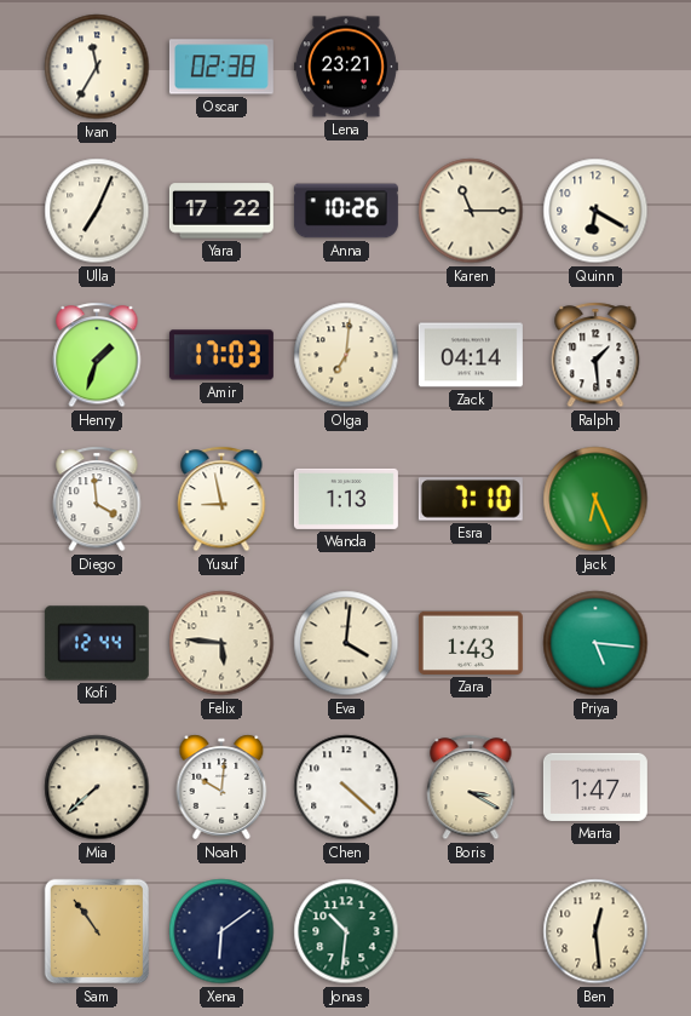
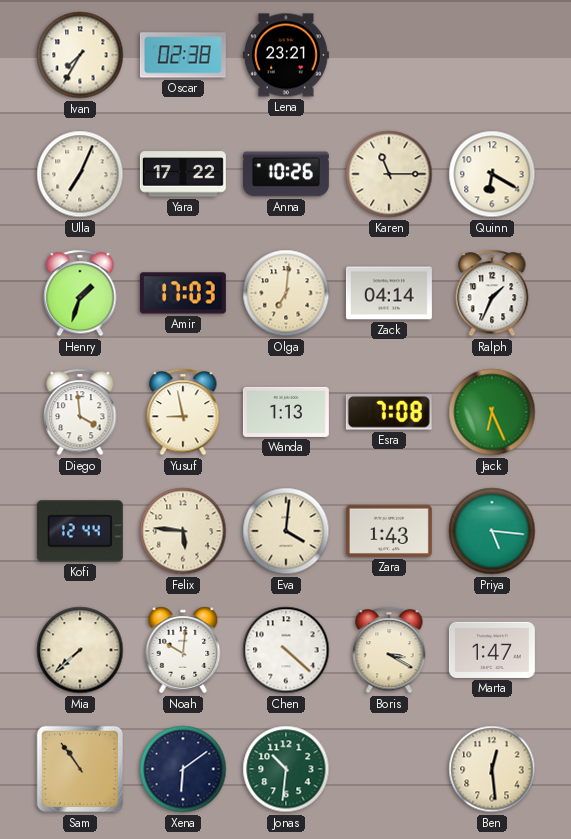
Ivan: 11:35 -> 7:35 (80, 55)
Ralph: 1:29 -> 1:34 (492, 293)
Esra: 7:10 -> 7:08 (389, 412)
